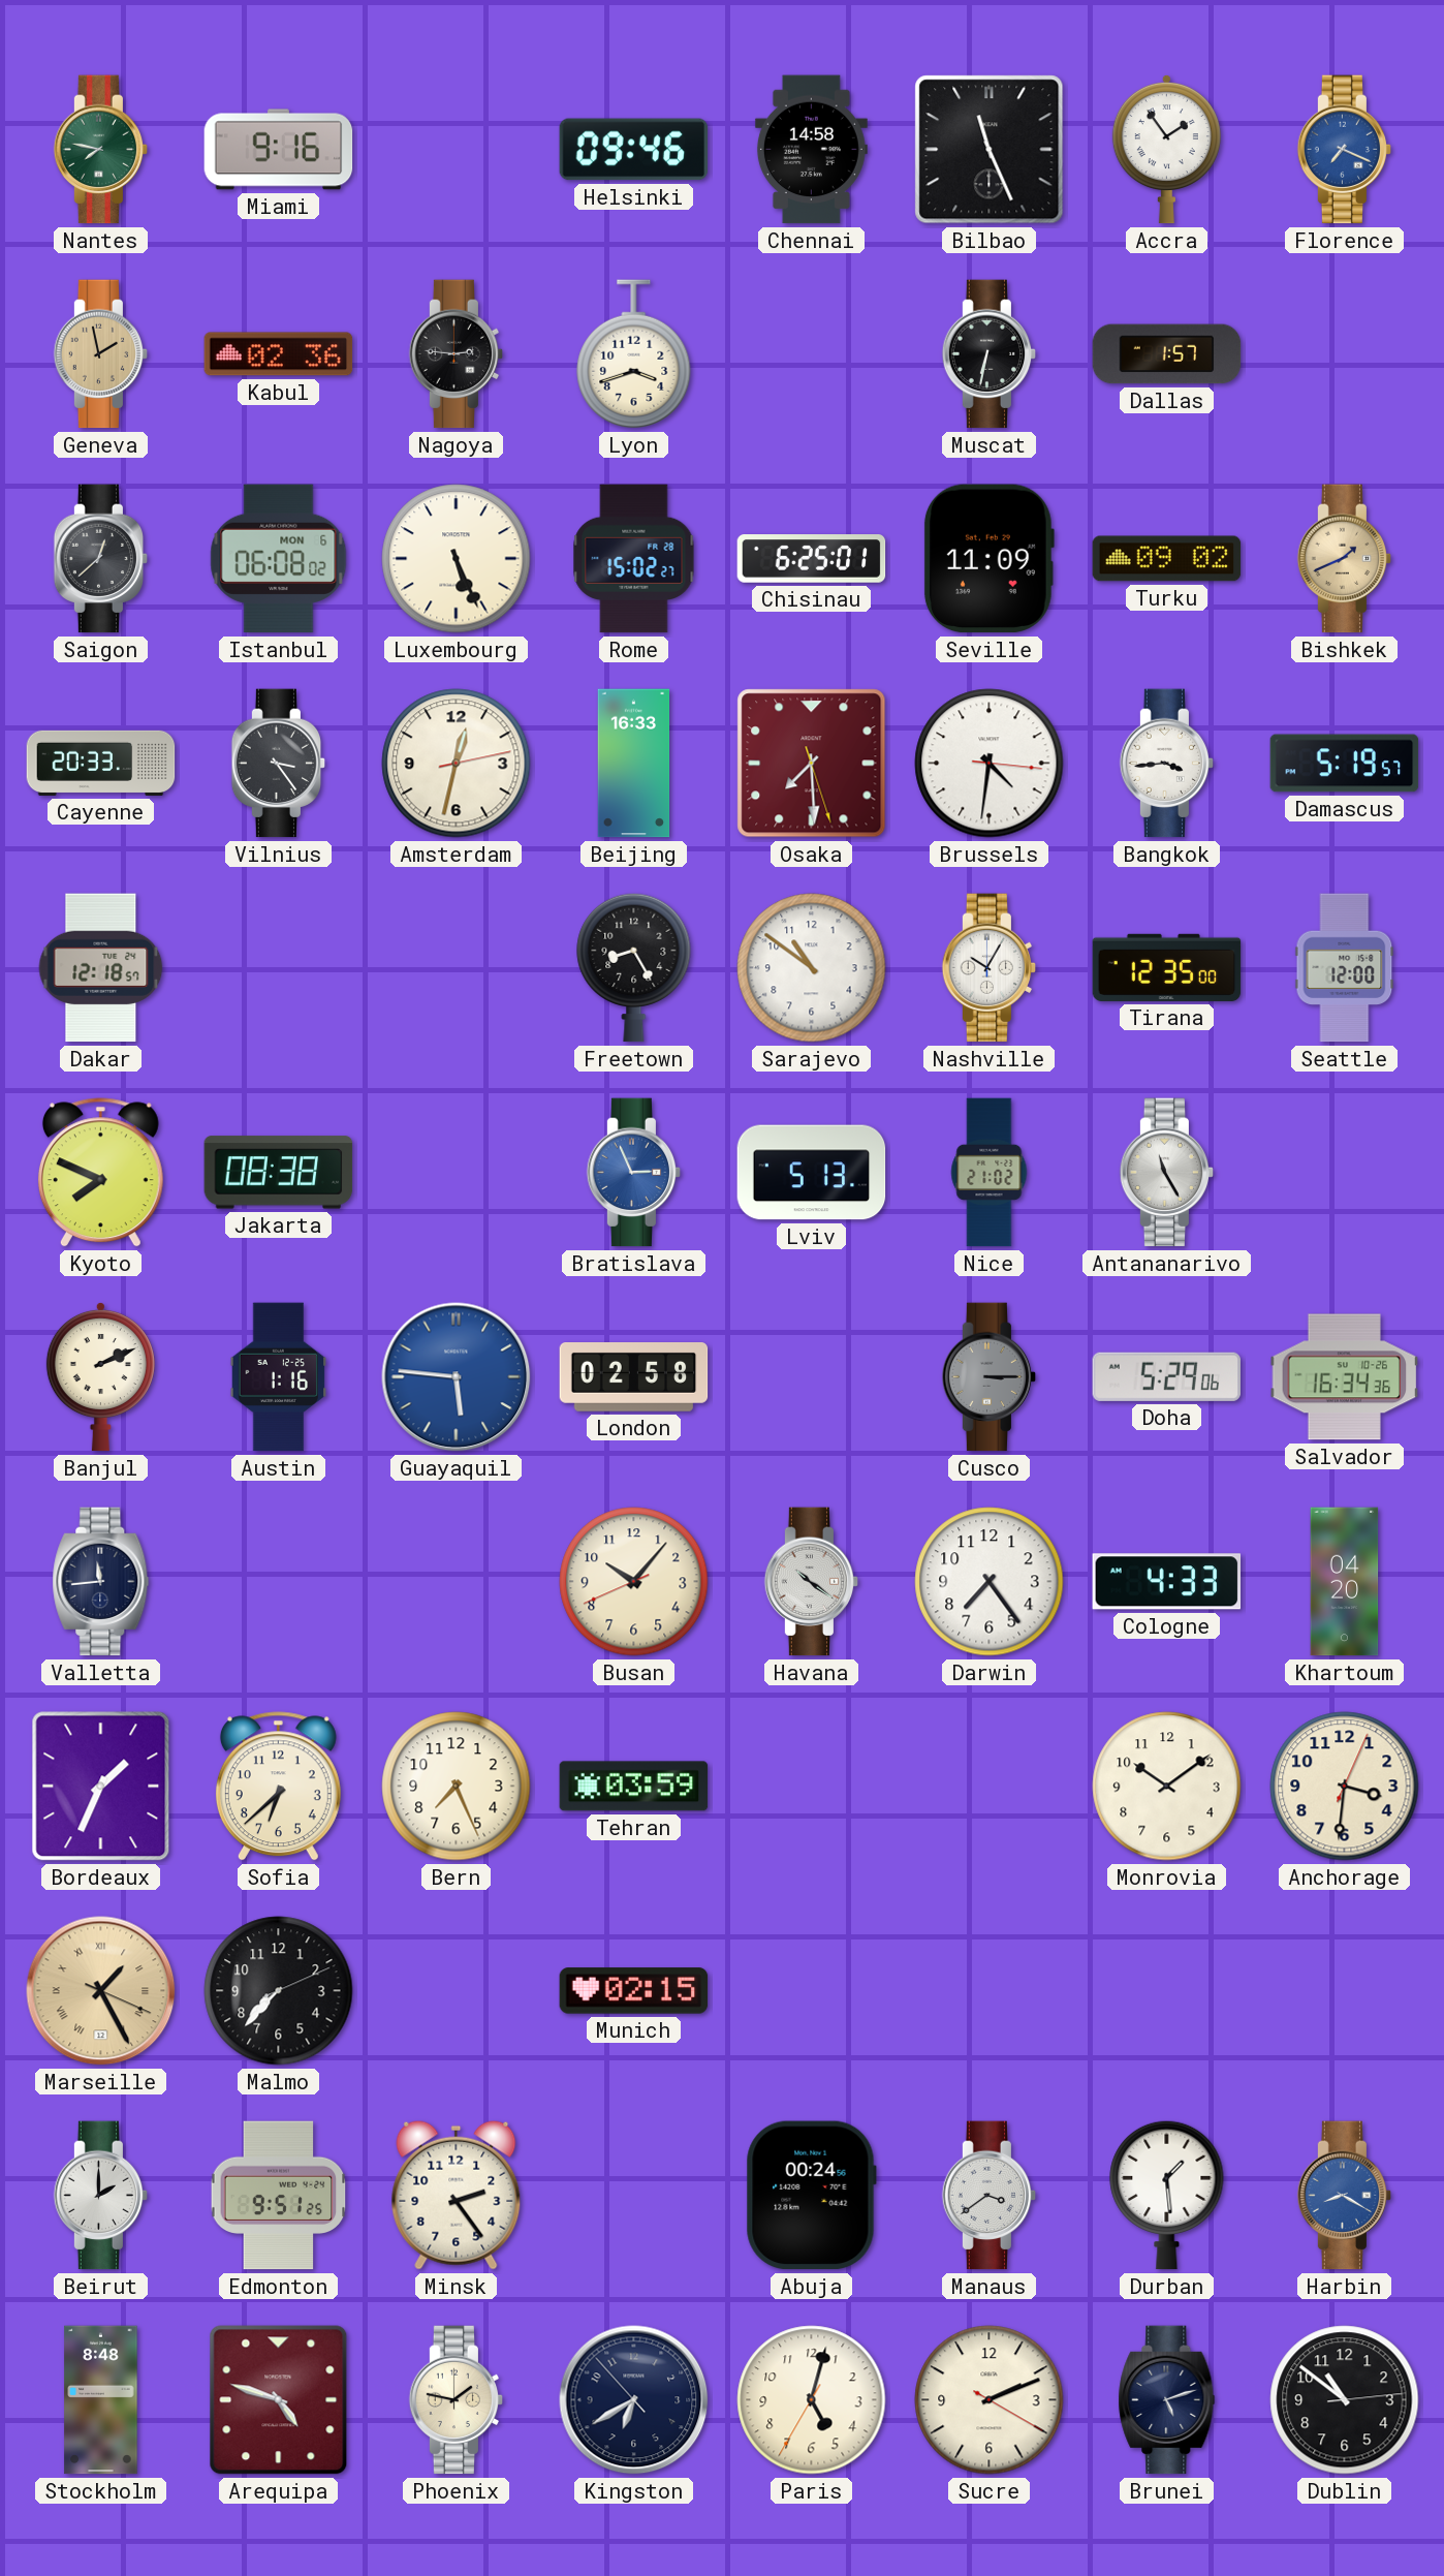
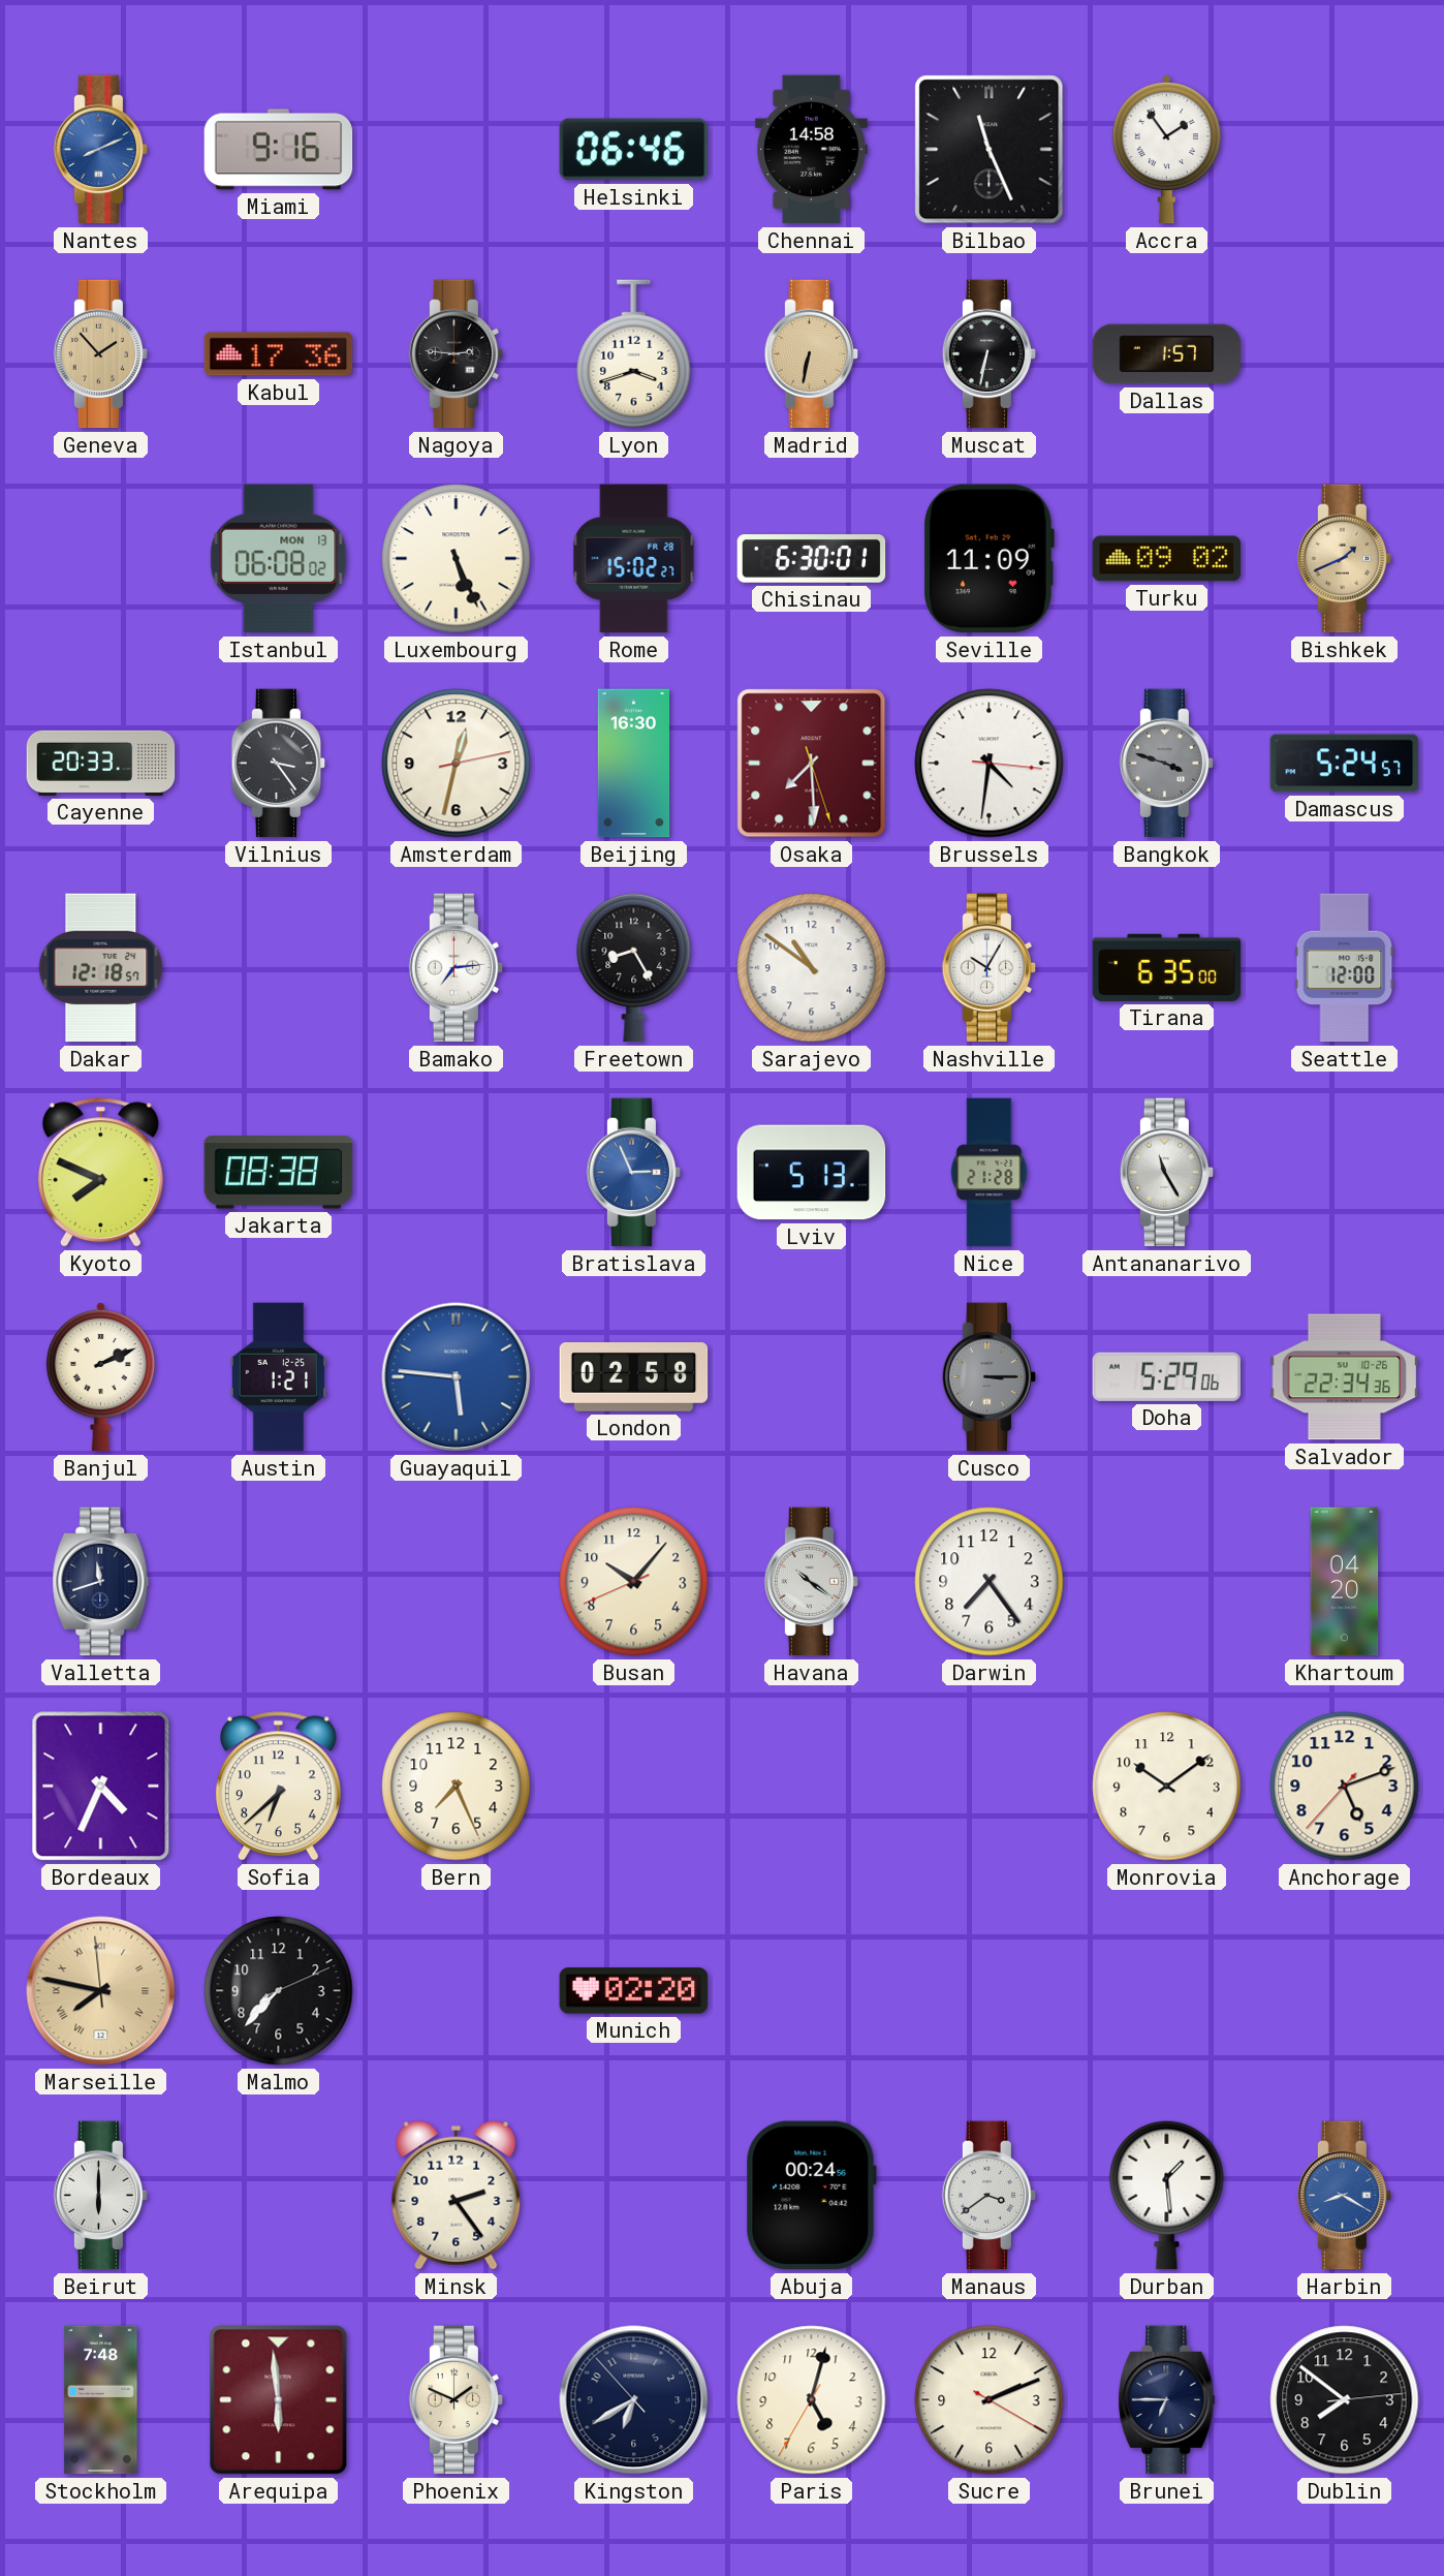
Nantes: 7:47 -> 8:11 (101, 150)
Nantes dial: green -> blue (101, 150)
Helsinki: 09:46 -> 06:46 (634, 150)
Florence: 7:19 -> none (1345, 150)
Geneva: 1:58 -> 1:53 (101, 354)
Kabul: 02:36 -> 17:36 (279, 354)
Madrid: none -> 6:32 (812, 354)
Saigon: 12:38 -> none (101, 559)
Istanbul date: MON 6 -> MON 13 (279, 559)
Chisinau: 6:25 -> 6:30 (812, 559)
Beijing: 16:33 -> 16:30 (634, 764)
Bangkok: 3:44 -> 3:48 (1167, 764)
Bangkok dial: white -> grey (1167, 764)
Damascus: 5:19 -> 5:24 (1345, 764)
Bamako: none -> 7:14 (457, 968)
Tirana: 12:35 -> 6:35 (1167, 967)
Nice: 21:02 -> 21:28 (990, 1173)
Austin: 1:16 -> 1:21 (279, 1377)
Salvador: 16:34 -> 22:34 (1345, 1377)
Valletta: 11:44 -> 11:42 (101, 1582)
Cologne: 4:33 -> none (1167, 1582)
Bordeaux: 1:34 -> 4:34 (101, 1787)
Tehran: 03:59 -> none (634, 1787)
Anchorage: 3:31 -> 5:11 (1345, 1787)
Marseille: 1:25 -> 7:46 (101, 1991)
Munich: 02:15 -> 02:20 (634, 1991)
Beirut: 2:00 -> 6:00 (101, 2196)
Edmonton: 9:51 -> none (279, 2196)
Stockholm: 8:48 -> 7:48 (101, 2400)
Arequipa: 4:48 -> 5:59 (279, 2400)
Phoenix: 1:47 -> 1:49 (457, 2400)
Brunei: 5:12 -> 6:45 (1167, 2400)
Dublin: 10:51 -> 7:51 (1345, 2400)
